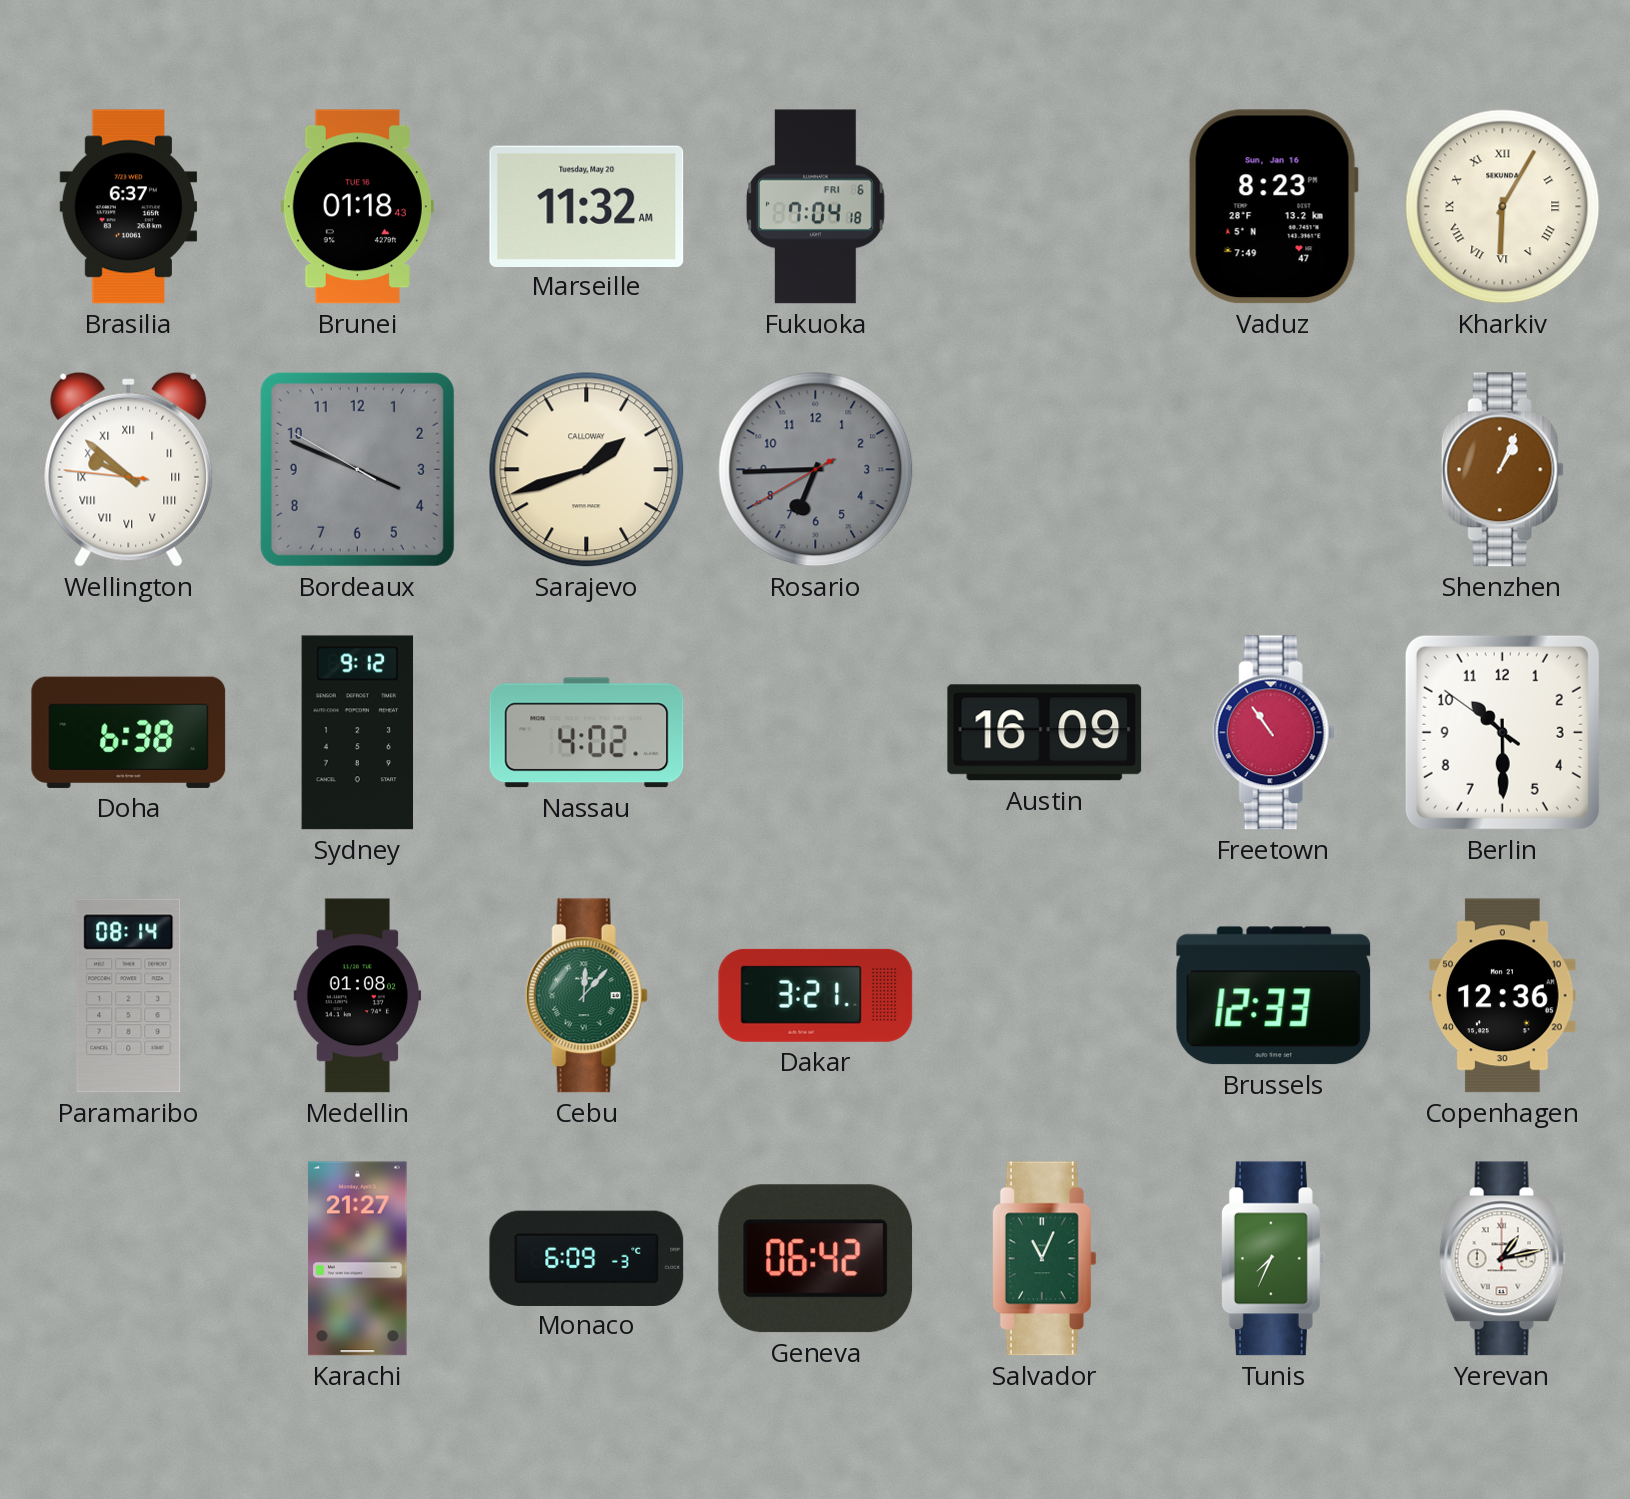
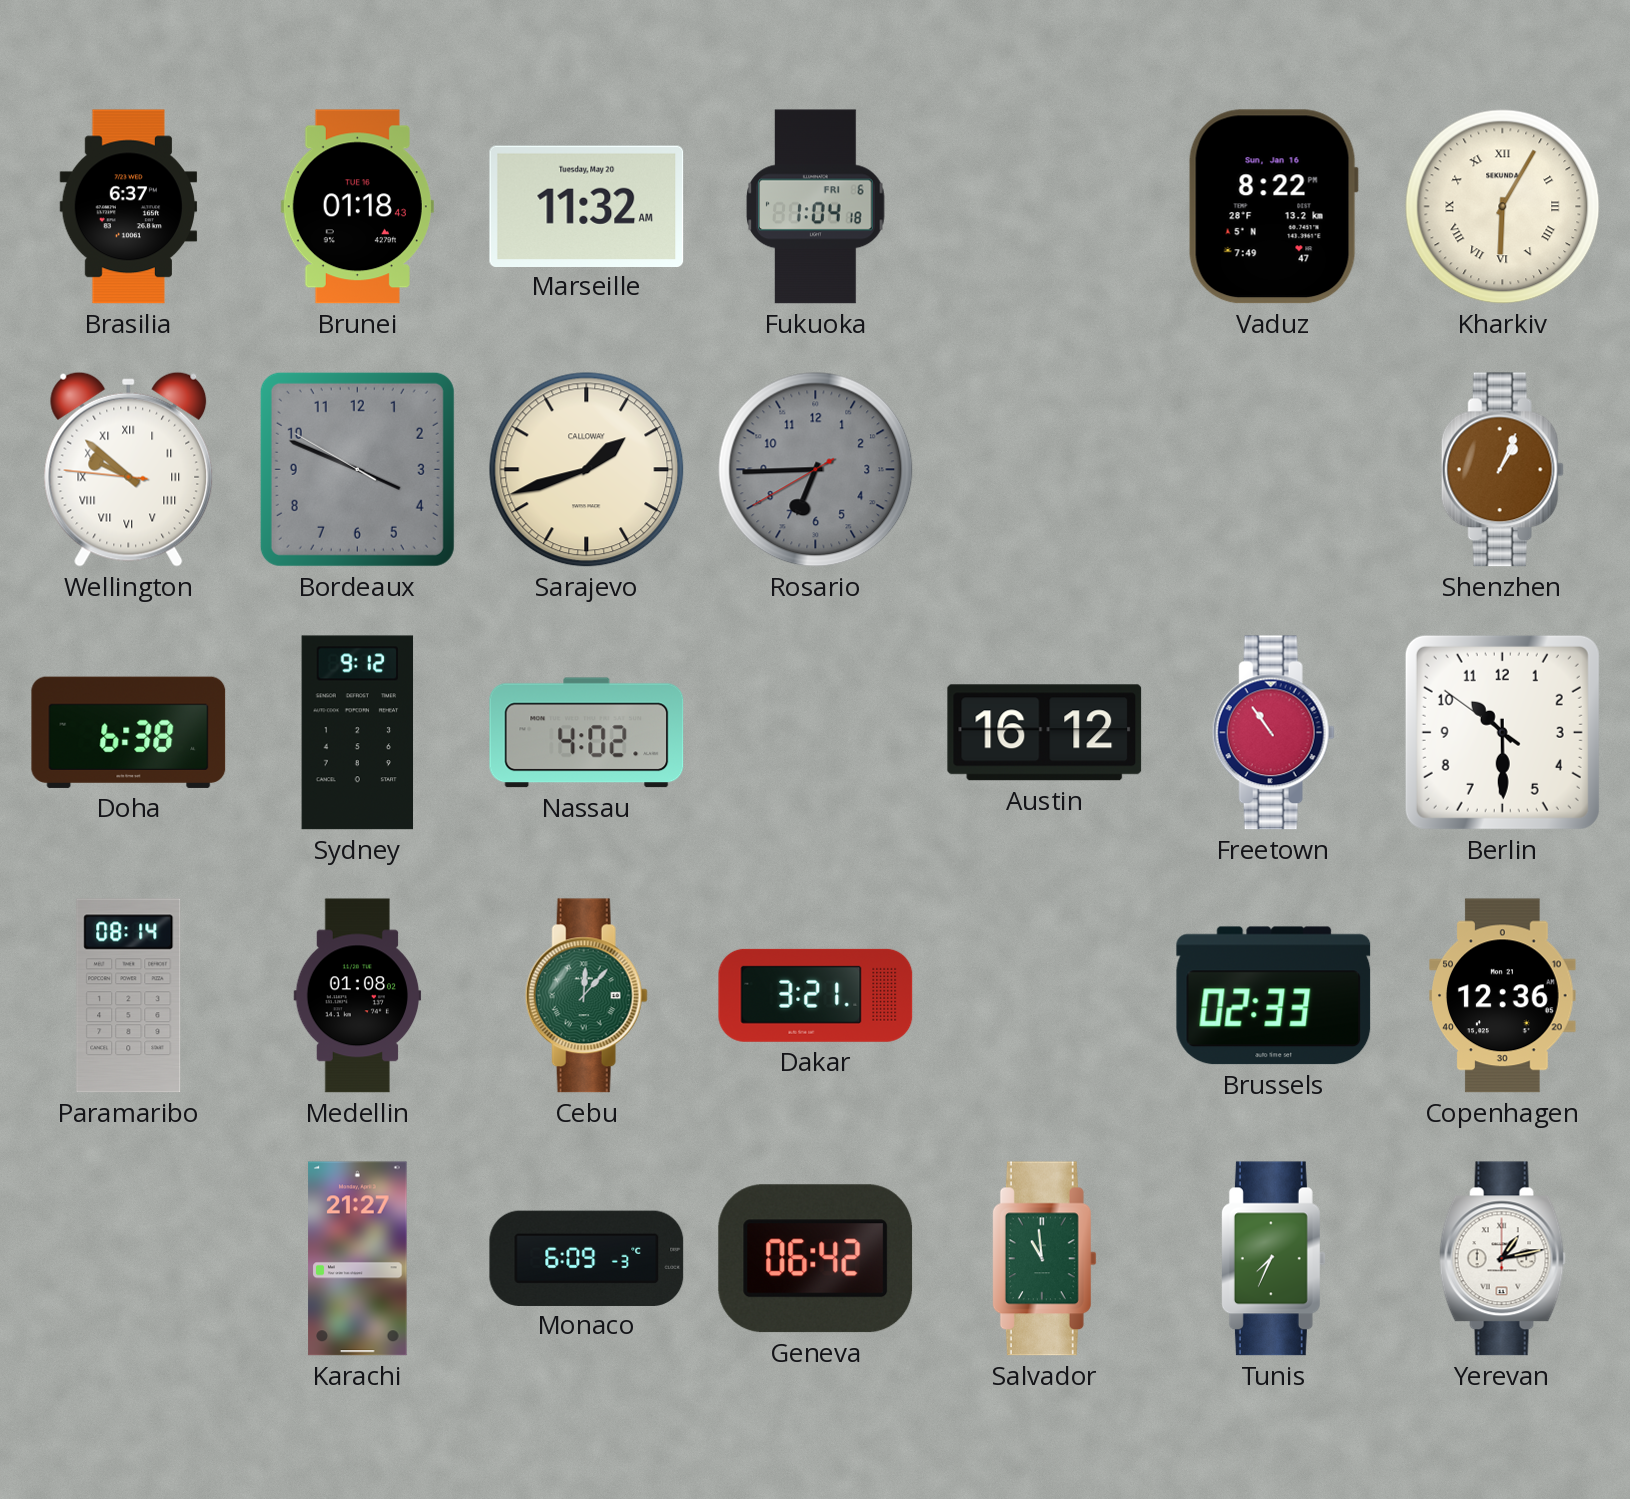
Fukuoka: 7:04 -> 1:04 (816, 207)
Vaduz: 8:23 -> 8:22 (1273, 207)
Austin: 16:09 -> 16:12 (1045, 733)
Brussels: 12:33 -> 02:33 (1274, 996)
Salvador: 11:04 -> 10:59 (1044, 1259)
